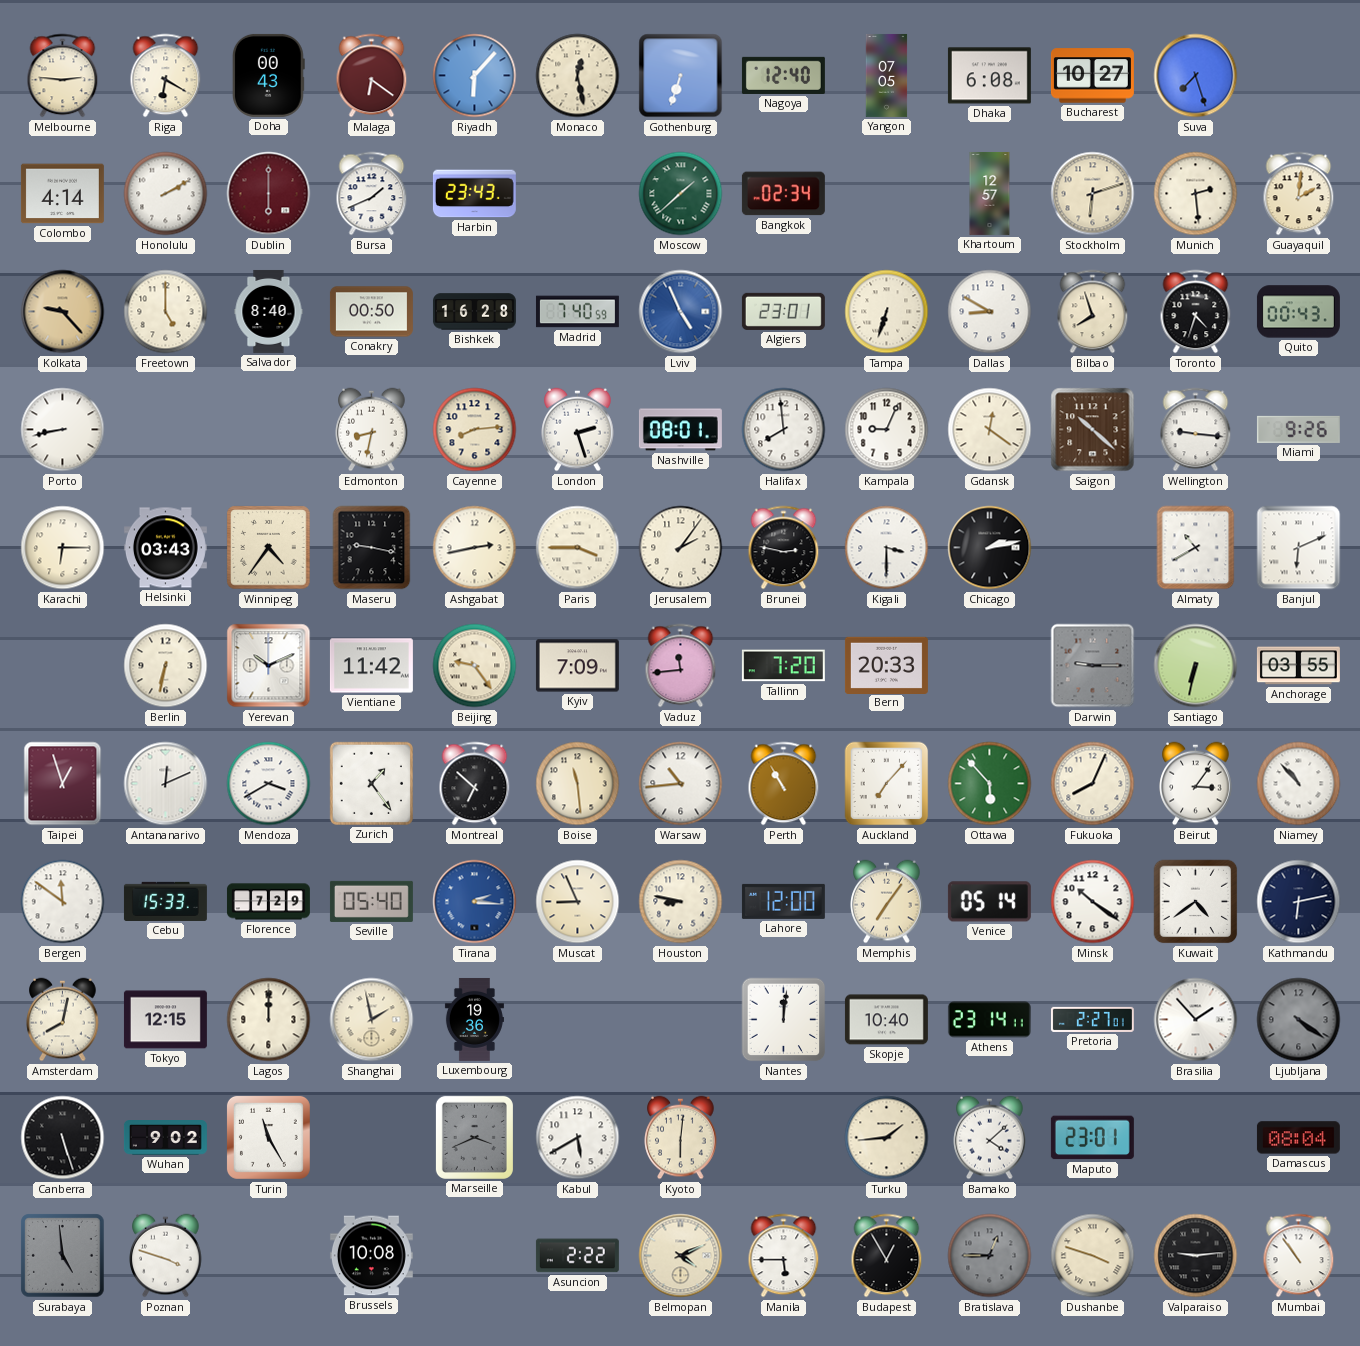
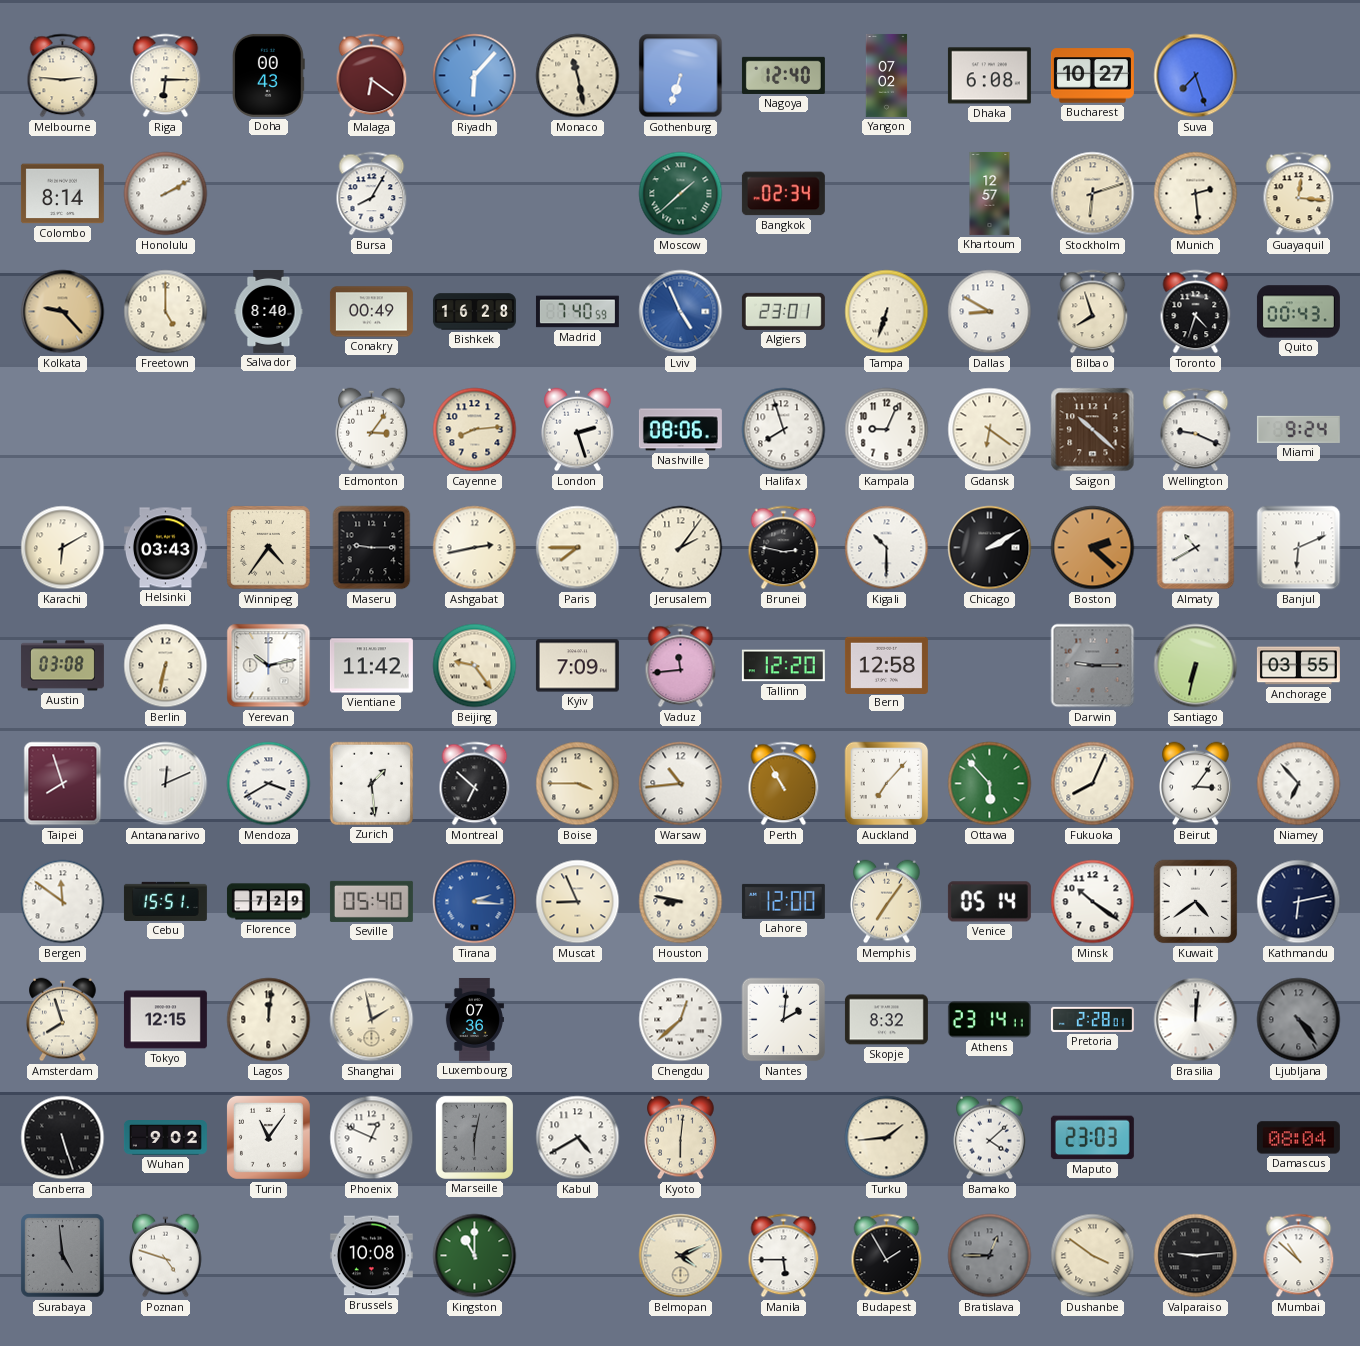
Riga: 6:20 -> 6:15 (166, 76)
Monaco: 12:28 -> 11:28 (578, 76)
Yangon: 07:05 -> 07:02 (887, 75)
Colombo: 4:14 -> 8:14 (62, 194)
Dublin: 6:00 -> none (269, 194)
Bursa: 1:41 -> 8:05 (372, 194)
Harbin: 23:43 -> none (474, 194)
Guayaquil: 2:01 -> 12:16 (1299, 194)
Conakry: 00:50 -> 00:49 (371, 312)
Porto: 8:43 -> none (63, 430)
Edmonton: 8:32 -> 3:06 (372, 430)
Nashville: 08:01 -> 08:06 (680, 430)
Halifax: 7:59 -> 7:57 (784, 430)
Gdansk: 12:21 -> 6:21 (990, 430)
Wellington: 9:16 -> 9:19 (1196, 430)
Miami: 9:26 -> 9:24 (1298, 429)
Karachi: 6:15 -> 6:10 (63, 548)
Maseru: 9:17 -> 9:15 (372, 548)
Paris: 3:45 -> 7:45 (578, 548)
Kigali: 3:30 -> 10:30 (887, 548)
Chicago: 2:13 -> 2:10 (990, 548)
Boston: none -> 2:22 (1093, 548)
Austin: none -> 03:08 (62, 666)
Yerevan: 10:11 -> 10:13 (269, 666)
Tallinn: 7:20 -> 12:20 (783, 666)
Bern: 20:33 -> 12:58 (886, 665)
Taipei: 12:57 -> 7:57 (63, 784)
Zurich: 1:24 -> 1:29 (371, 783)
Boise: 11:29 -> 3:45 (578, 784)
Niamey: 10:53 -> 6:53 (1299, 784)
Cebu: 15:33 -> 15:51 (165, 901)
Amsterdam: 8:02 -> 7:57 (63, 1020)
Lagos: 12:00 -> 12:01 (269, 1020)
Luxembourg: 19:36 -> 07:36 (474, 1019)
Chengdu: none -> 12:38 (681, 1020)
Nantes: 12:01 -> 2:01 (784, 1020)
Skopje: 10:40 -> 8:32 (886, 1020)
Pretoria: 2:27 -> 2:28 (1092, 1019)
Brasilia: 1:53 -> 12:01 (1196, 1020)
Ljubljana: 4:21 -> 4:24 (1299, 1020)
Turin: 11:25 -> 11:06 (268, 1137)
Phoenix: none -> 12:49 (372, 1138)
Marseille: 3:41 -> 6:02 (474, 1137)
Kabul: 5:40 -> 4:40 (578, 1138)
Maputo: 23:01 -> 23:03 (1092, 1138)
Poznan: 3:48 -> 4:48 (166, 1256)
Kingston: none -> 11:00 (475, 1256)
Asuncion: 2:22 -> none (577, 1256)
Budapest: 12:55 -> 1:55 (887, 1256)
Dushanbe: 3:48 -> 3:51 (1093, 1256)
Mumbai: 10:54 -> 10:52 (1299, 1256)
